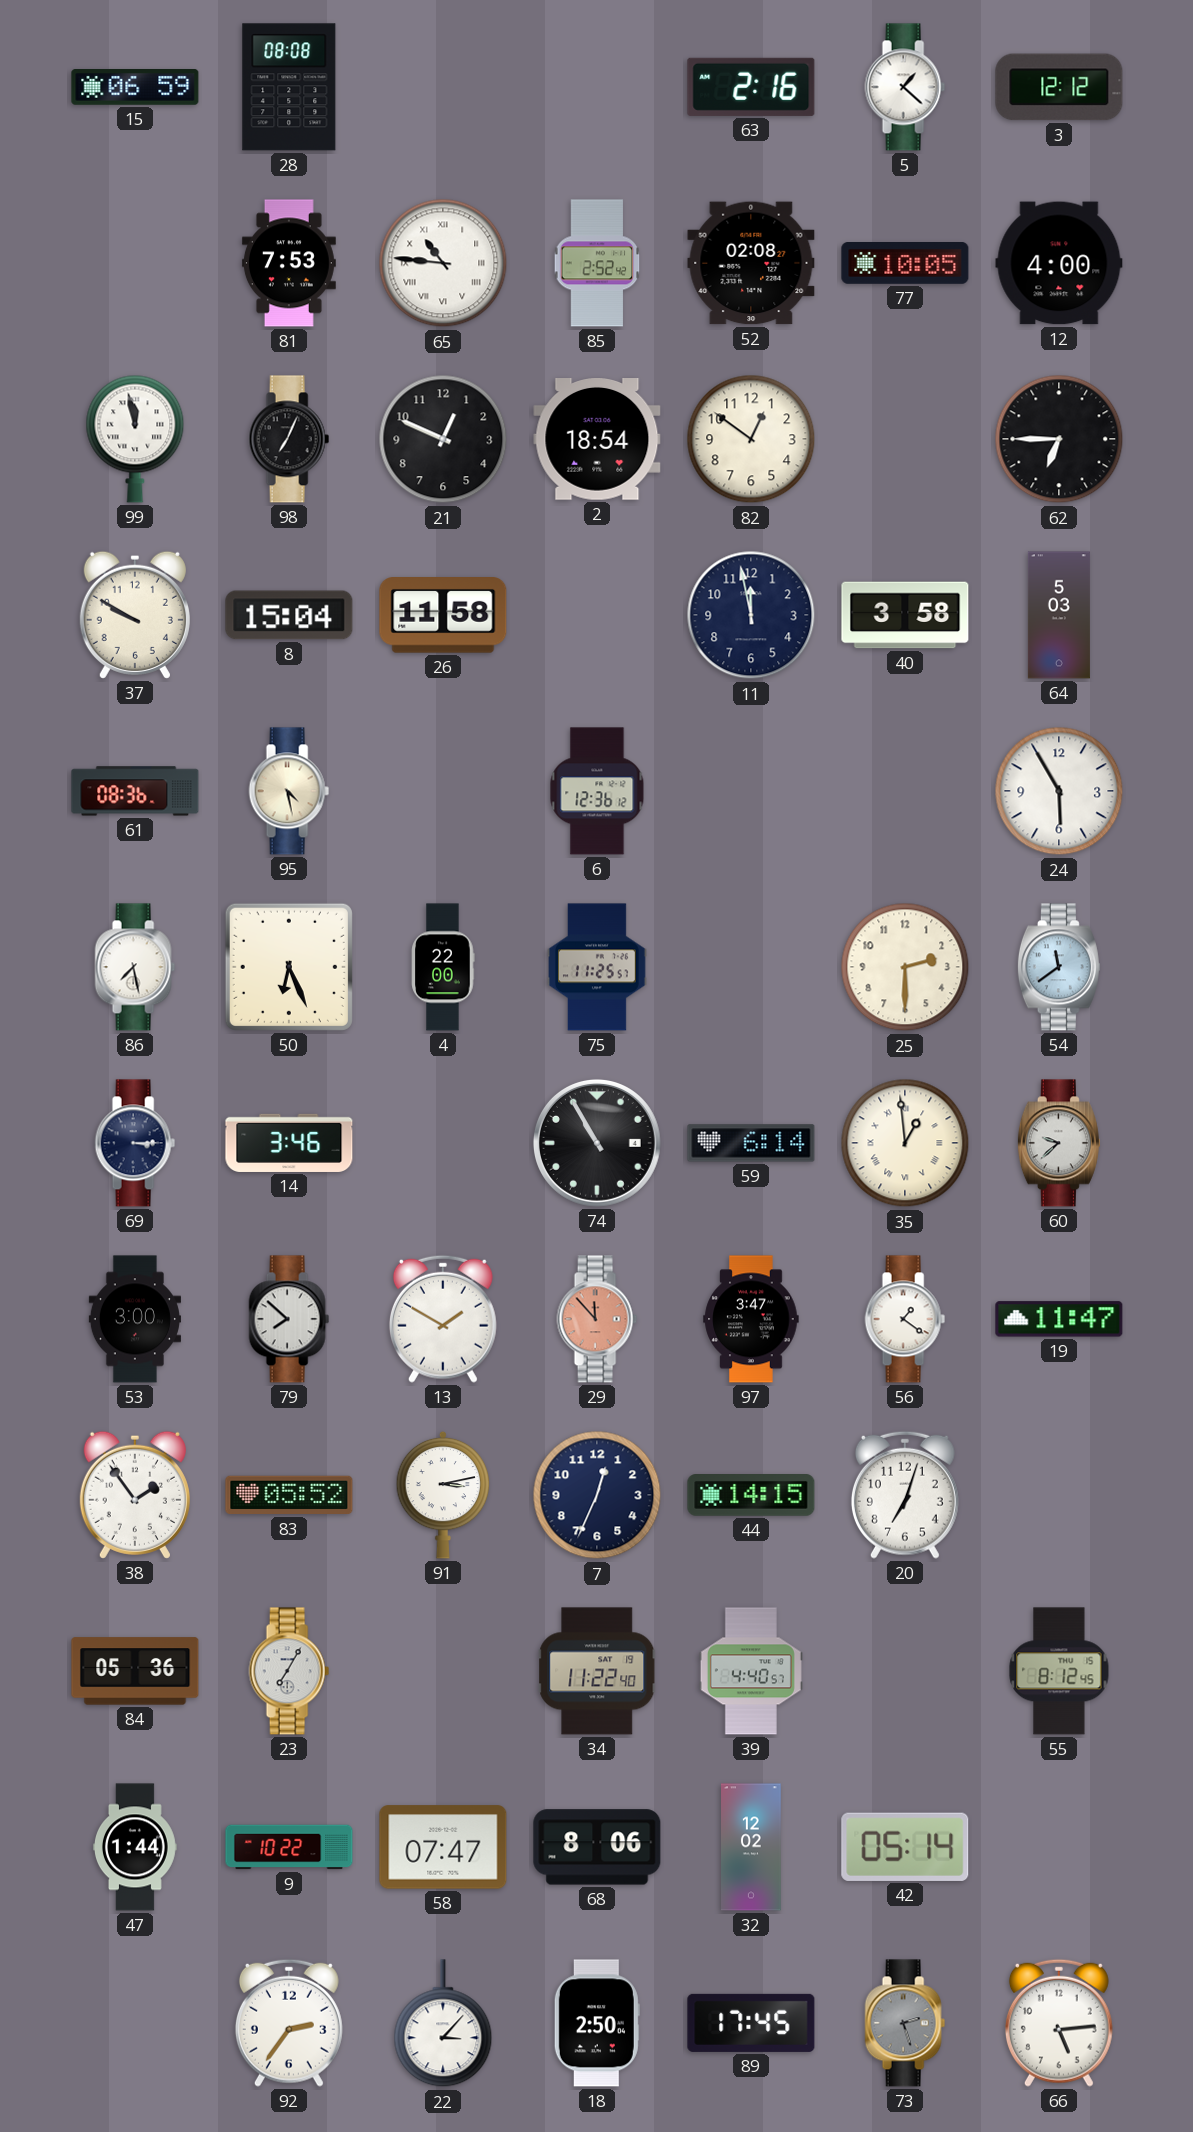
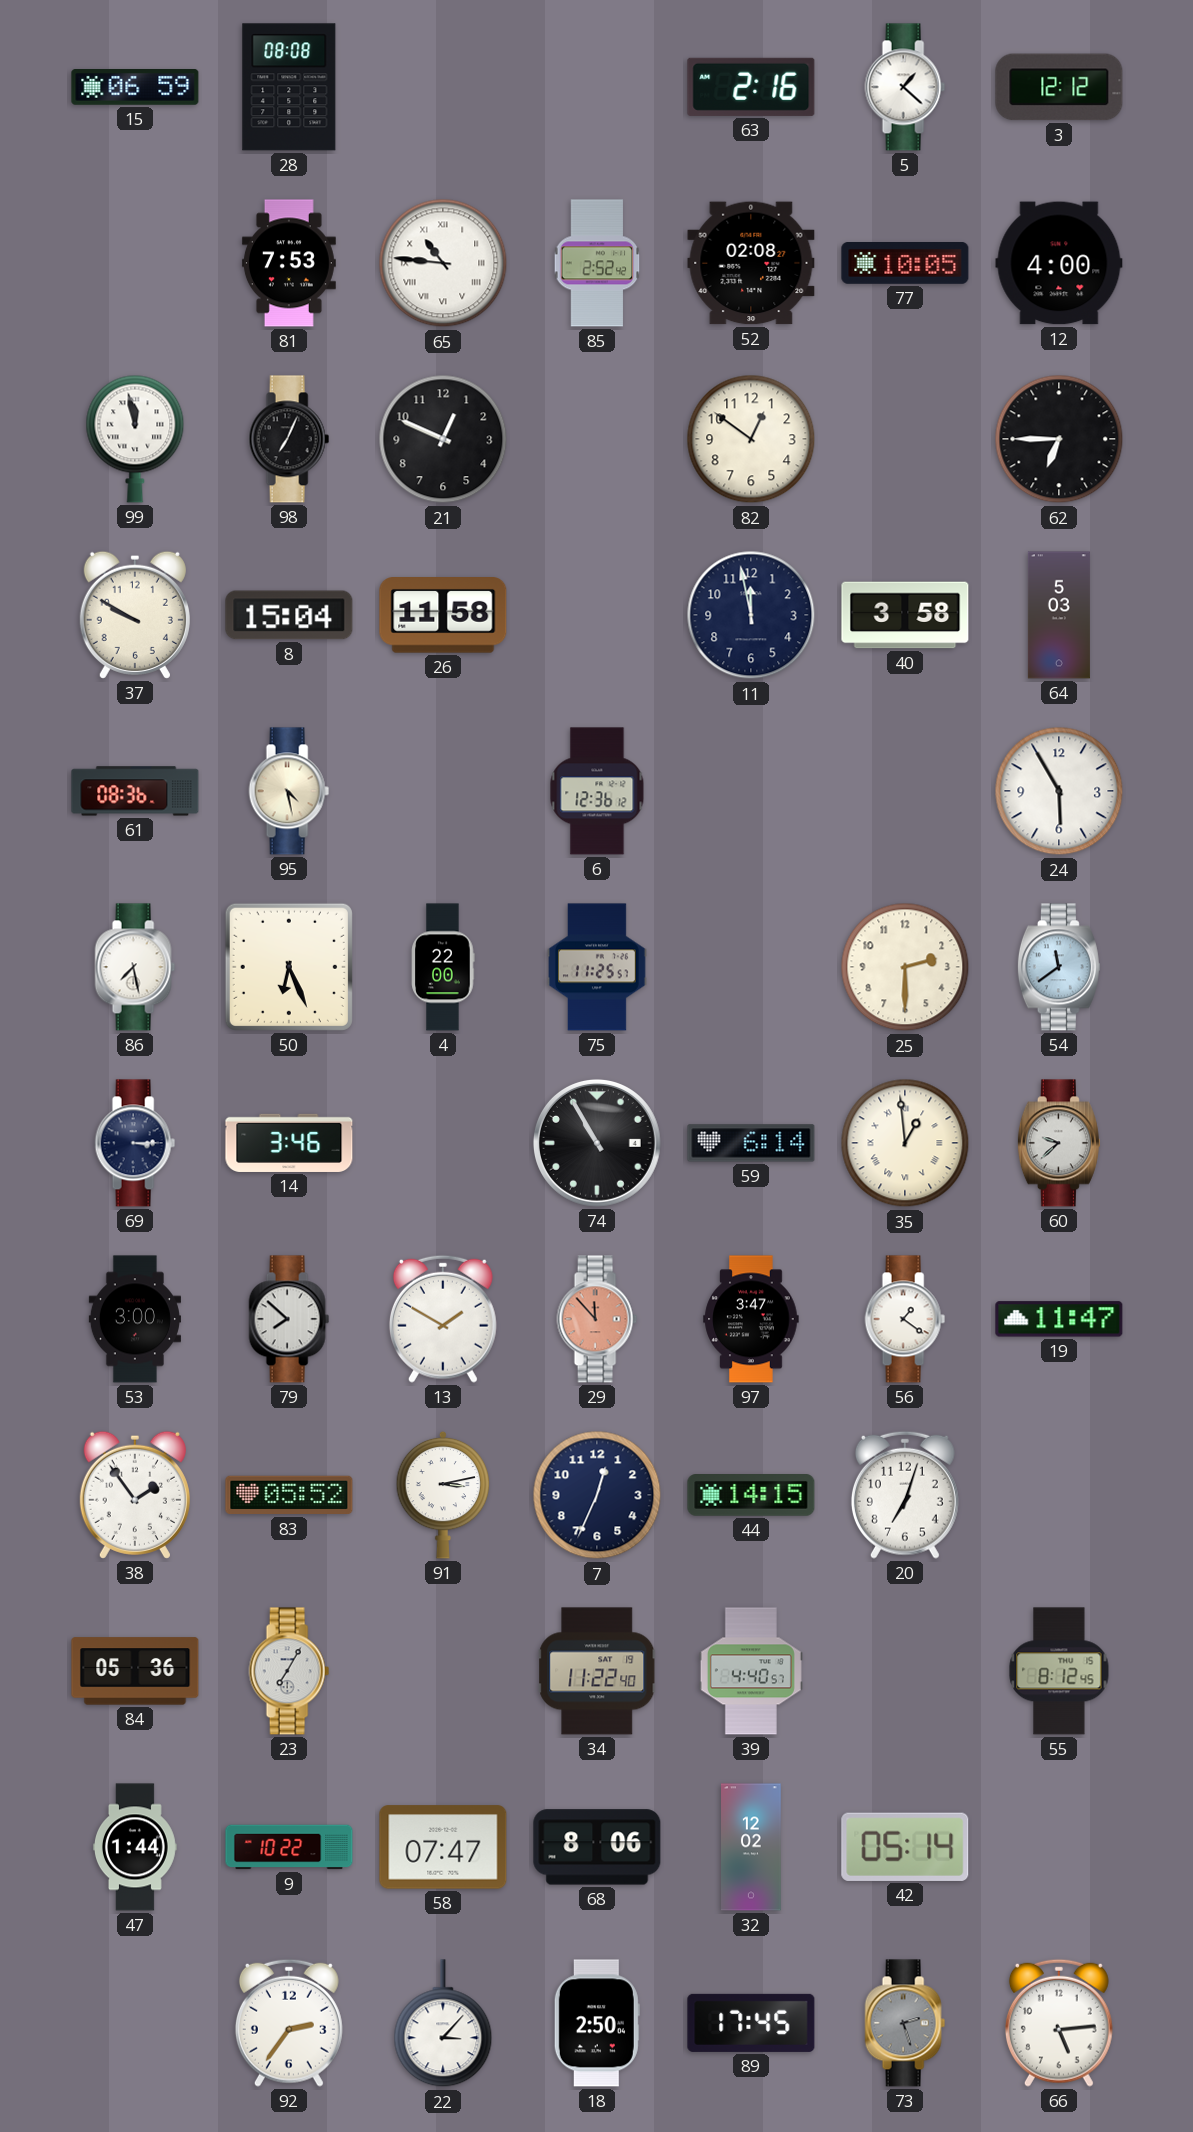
2: 18:54 -> none (597, 440)
